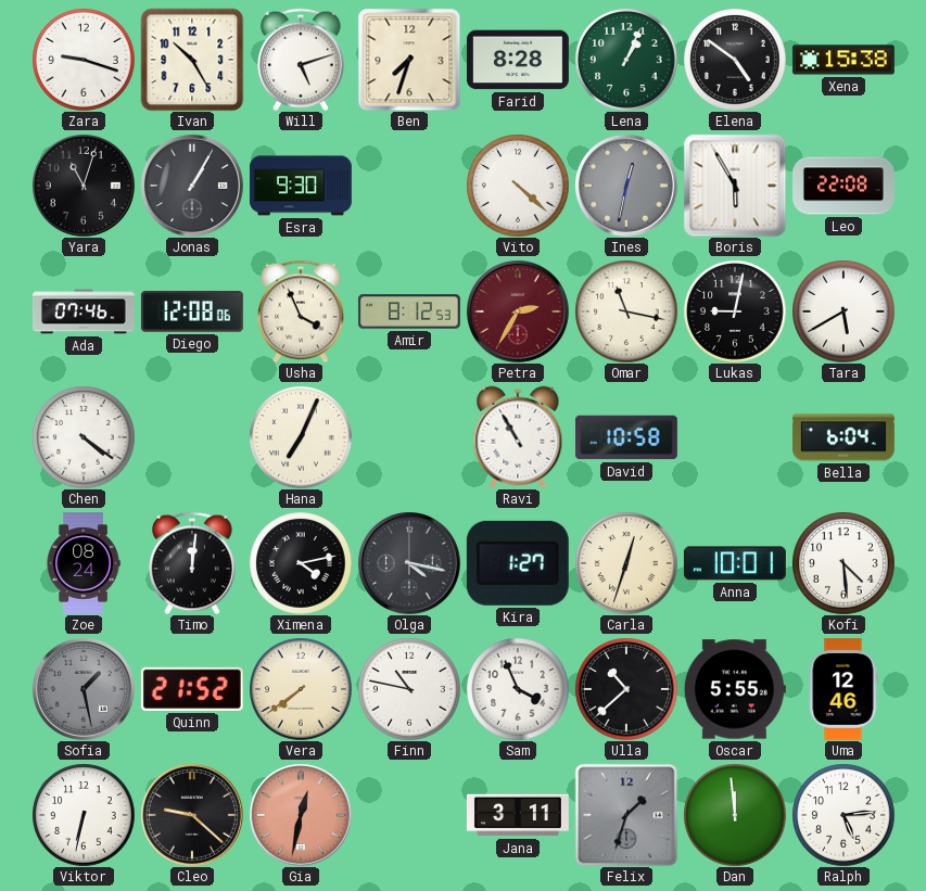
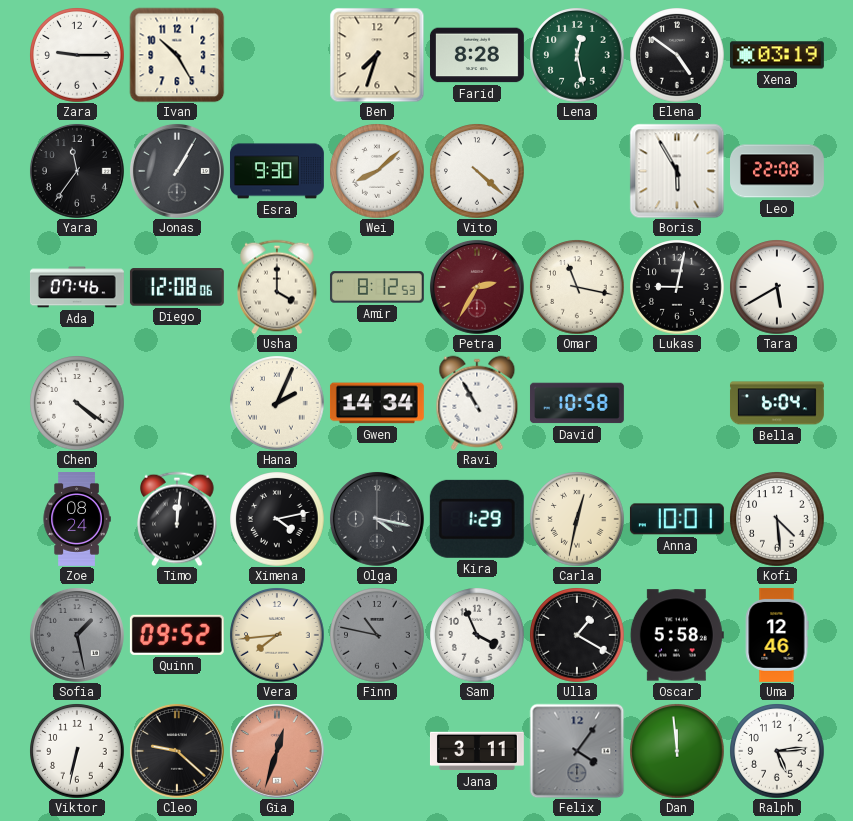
Zara: 9:18 -> 9:15 (77, 55)
Will: 5:12 -> none (301, 60)
Lena: 1:04 -> 12:28 (577, 55)
Xena: 15:38 -> 03:19 (777, 55)
Yara: 11:03 -> 11:36 (77, 171)
Wei: none -> 8:08 (377, 171)
Ines: 12:32 -> none (626, 186)
Usha: 3:56 -> 4:00 (277, 287)
Hana: 7:04 -> 2:04 (277, 403)
Gwen: none -> 14:34 (377, 403)
Kira: 1:27 -> 1:29 (477, 519)
Carla: 12:33 -> 12:32 (577, 519)
Quinn: 21:52 -> 09:52 (177, 635)
Vera: 7:39 -> 7:44 (277, 635)
Finn dial: white -> grey (377, 635)
Ulla: 10:38 -> 1:20 (577, 635)
Oscar: 5:55 -> 5:58 (677, 635)
Gia: 12:32 -> 12:33 (277, 751)
Felix: 1:33 -> 4:06 (577, 751)
